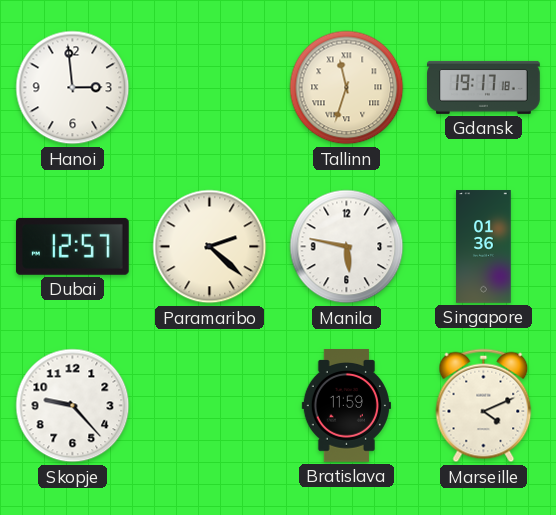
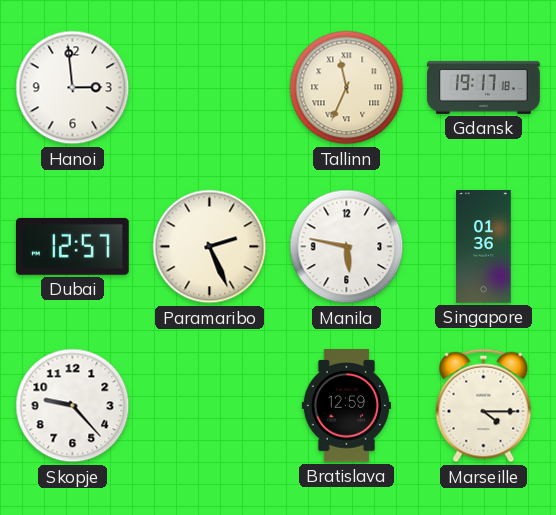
Tallinn: 11:33 -> 11:34 (347, 88)
Paramaribo: 2:22 -> 2:26 (210, 247)
Bratislava: 11:59 -> 12:59 (346, 406)
Marseille: 4:11 -> 4:15 (484, 406)
